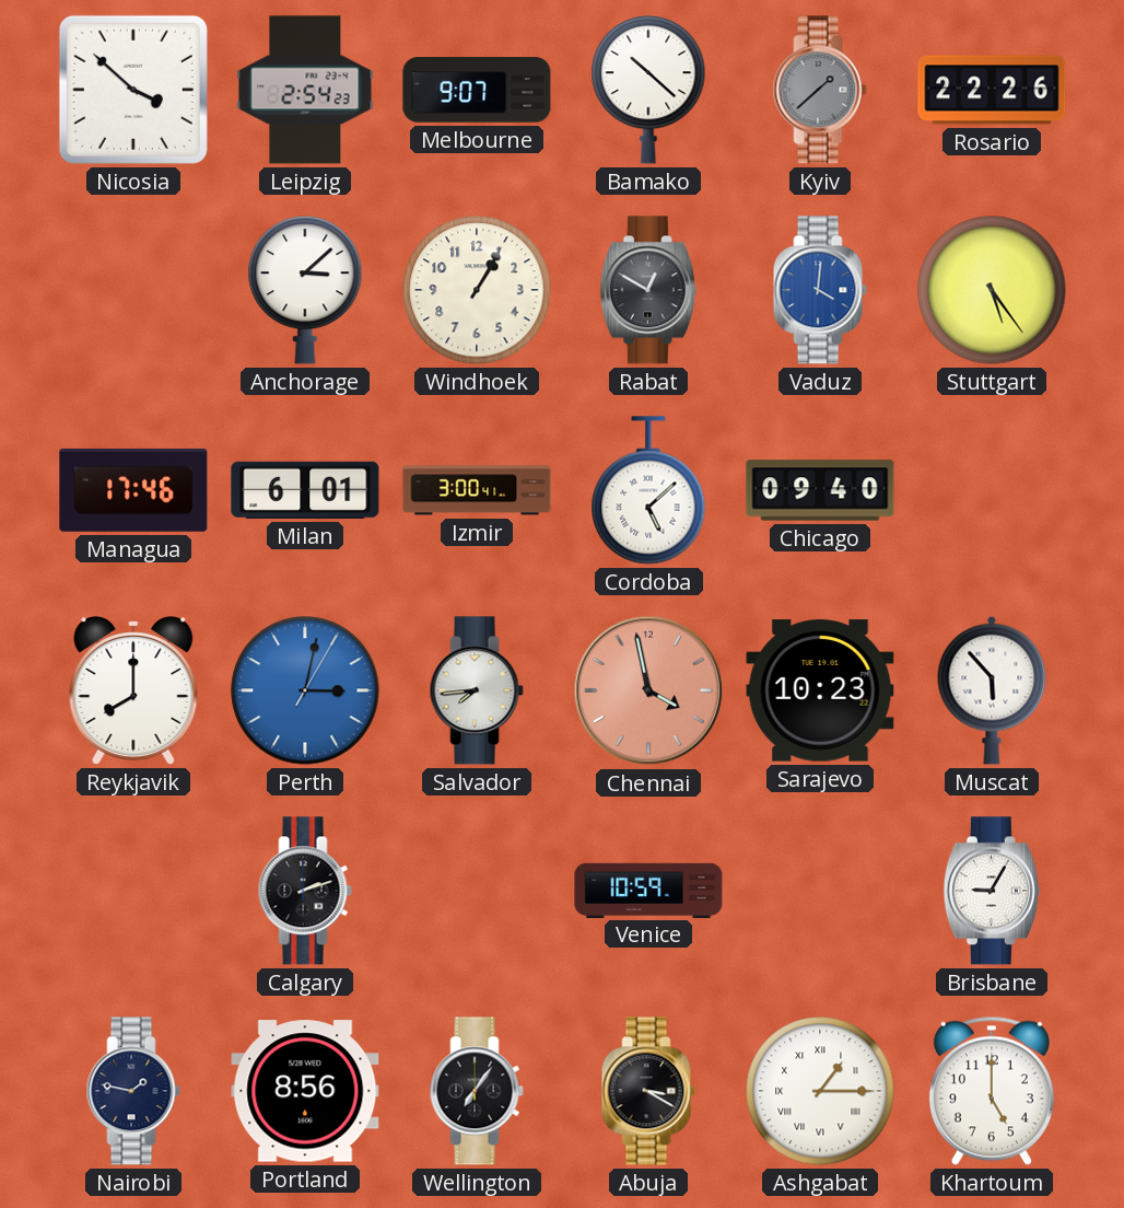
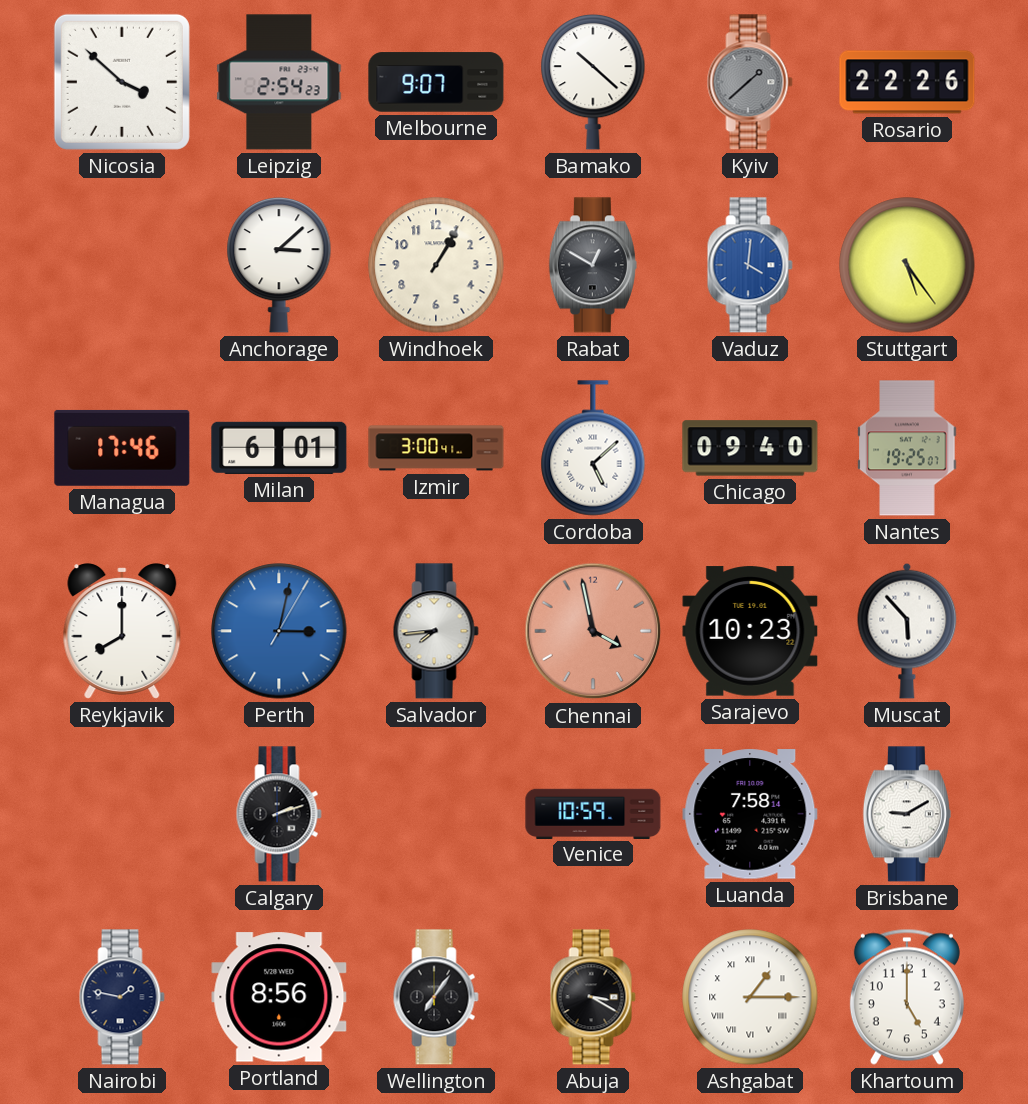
Nantes: none -> 19:25 (907, 448)
Luanda: none -> 7:58 (750, 814)
Brisbane: 9:05 -> 9:10 (907, 814)
